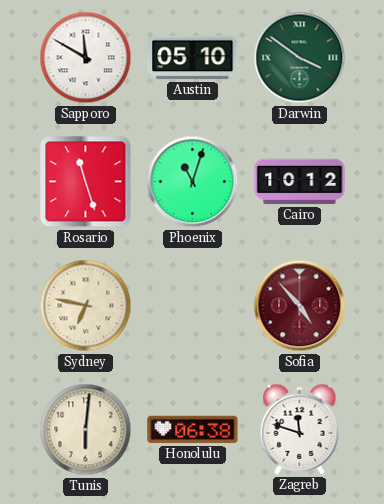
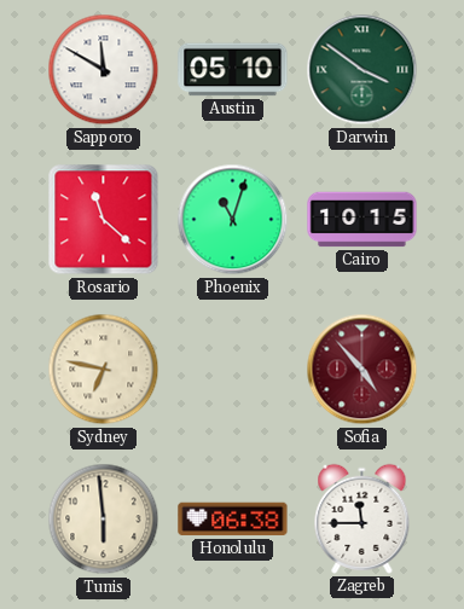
Rosario: 11:27 -> 11:22 (104, 220)
Cairo: 10:12 -> 10:15 (362, 220)
Tunis: 6:01 -> 5:59 (104, 520)
Zagreb: 11:48 -> 11:45 (362, 518)
